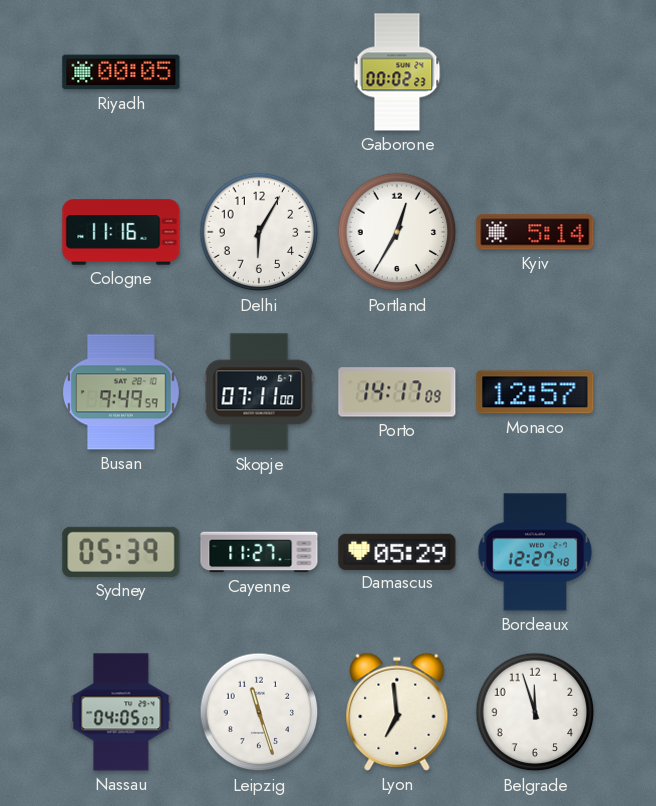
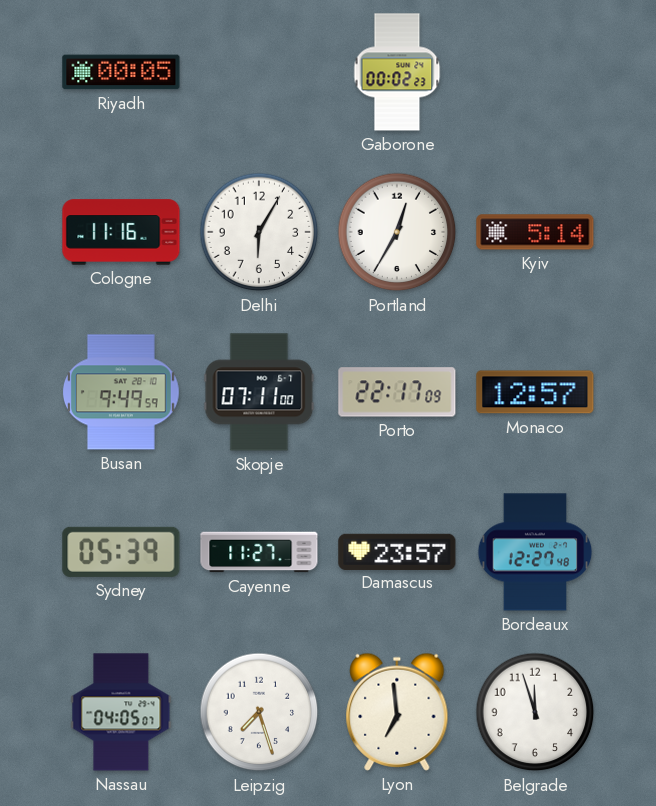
Porto: 14:17 -> 22:17 (397, 392)
Damascus: 05:29 -> 23:57 (397, 551)
Leipzig: 11:27 -> 7:27 (259, 712)
